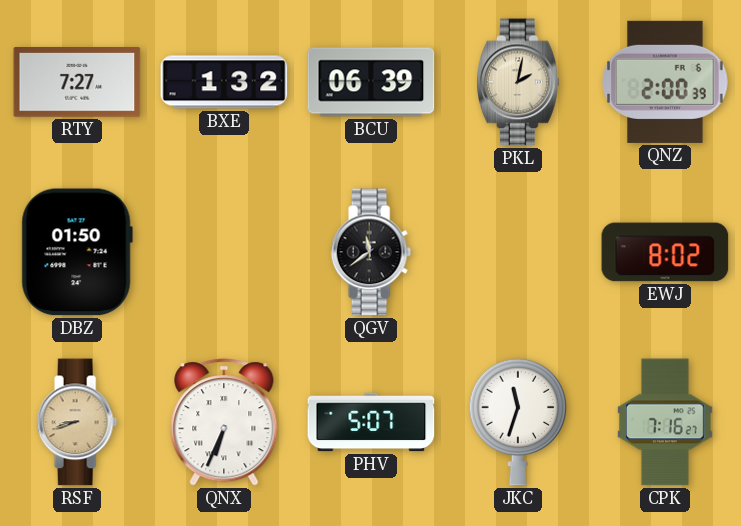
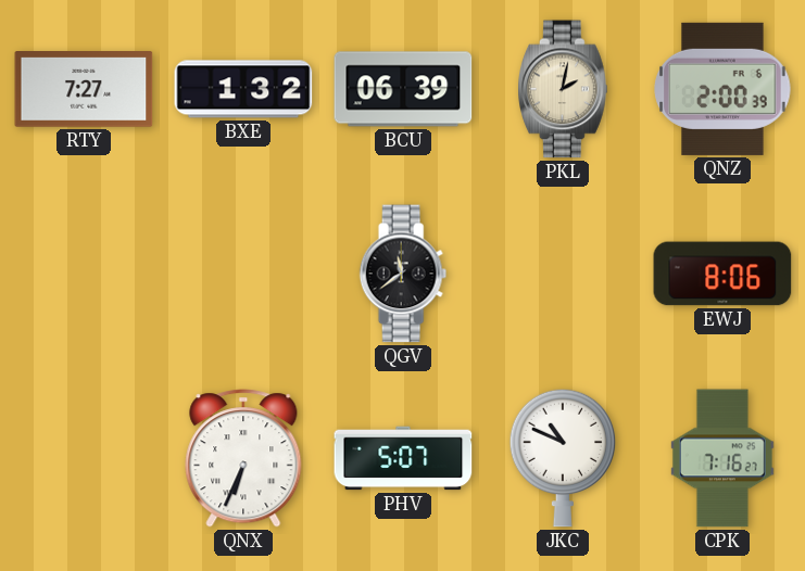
DBZ: 01:50 -> none (77, 252)
EWJ: 8:02 -> 8:06 (722, 274)
RSF: 8:42 -> none (77, 422)
JKC: 11:33 -> 10:49 (563, 458)
